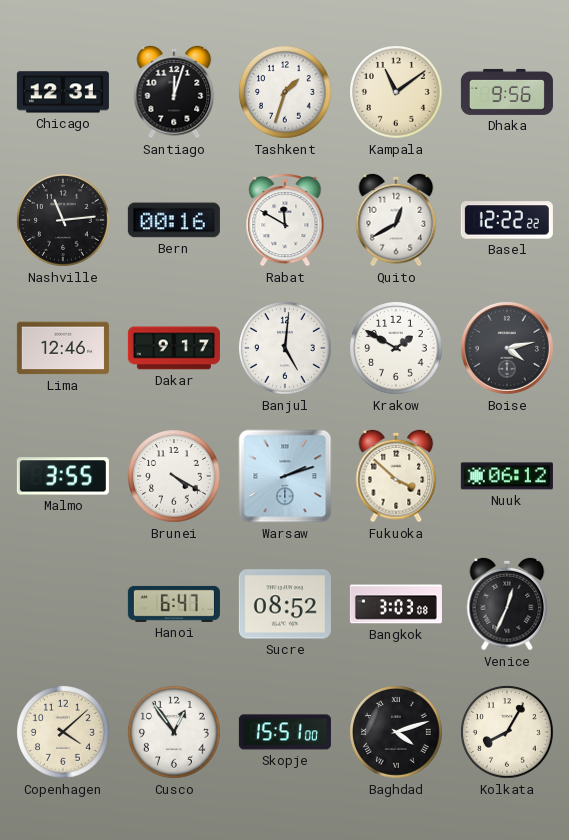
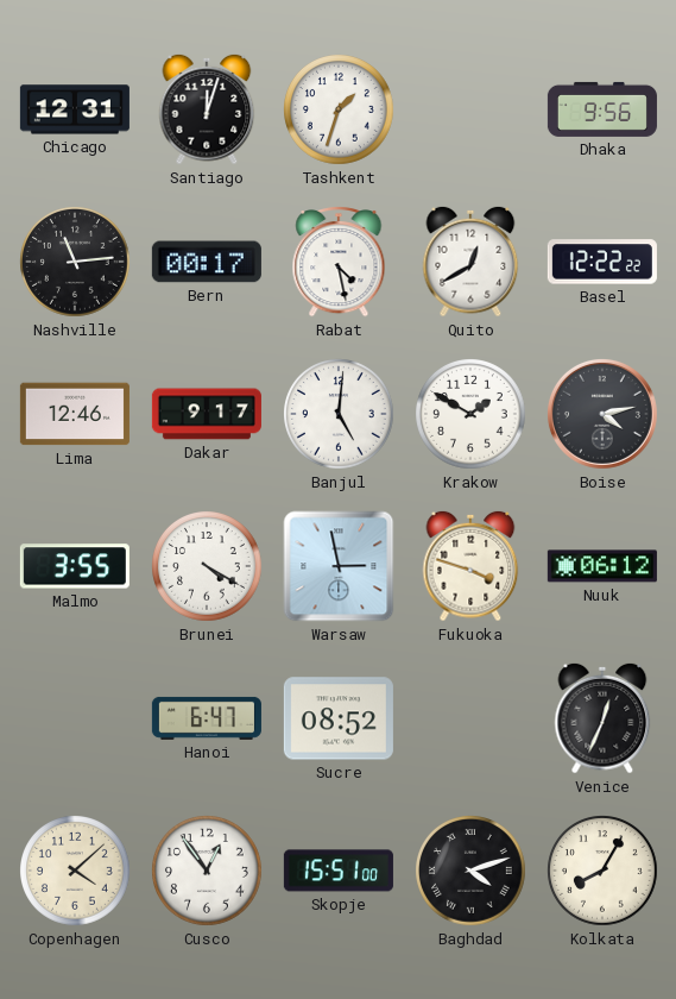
Kampala: 11:09 -> none (397, 93)
Bern: 00:16 -> 00:17 (207, 262)
Rabat: 11:50 -> 4:28 (339, 263)
Warsaw: 2:12 -> 2:58 (339, 566)
Fukuoka: 3:52 -> 3:48 (470, 566)
Bangkok: 3:03 -> none (396, 604)
